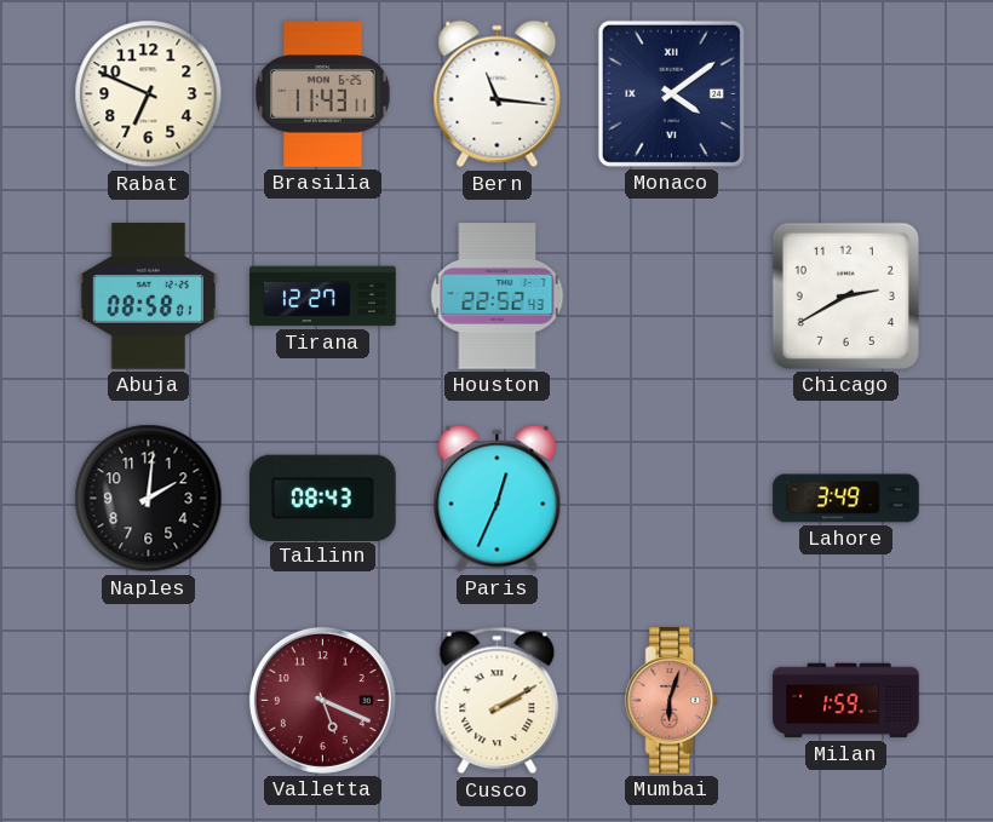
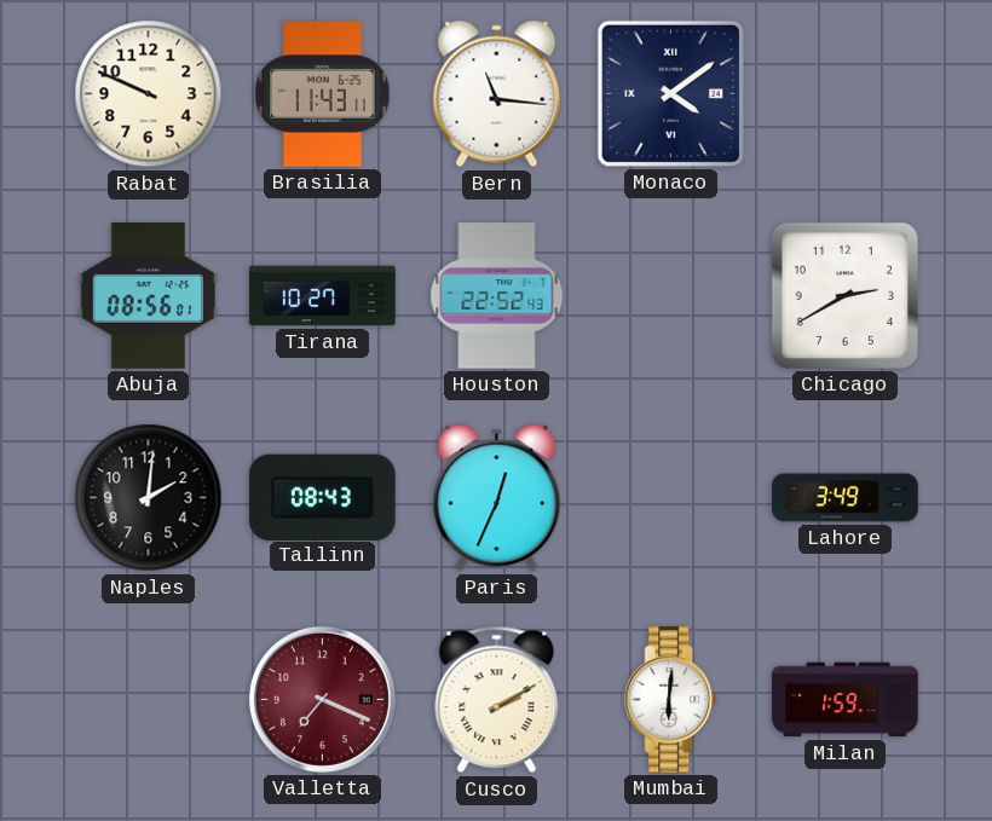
Rabat: 6:49 -> 9:49 (149, 94)
Abuja: 08:58 -> 08:56 (148, 296)
Tirana: 12:27 -> 10:27 (323, 296)
Valletta: 5:19 -> 7:19 (322, 699)
Mumbai: 6:03 -> 6:01 (671, 700)
Mumbai dial: salmon -> white (671, 700)
